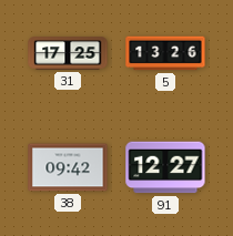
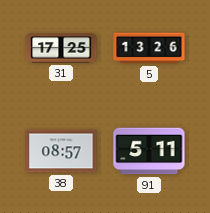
38: 09:42 -> 08:57 (61, 151)
91: 12:27 -> 5:11 (149, 151)
